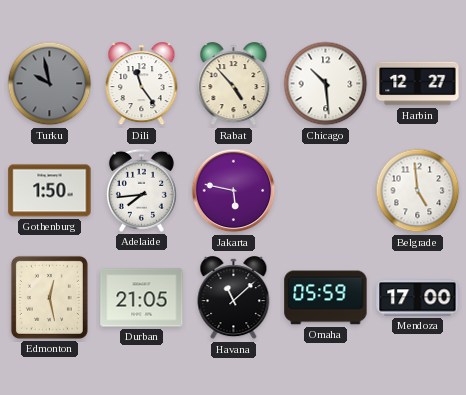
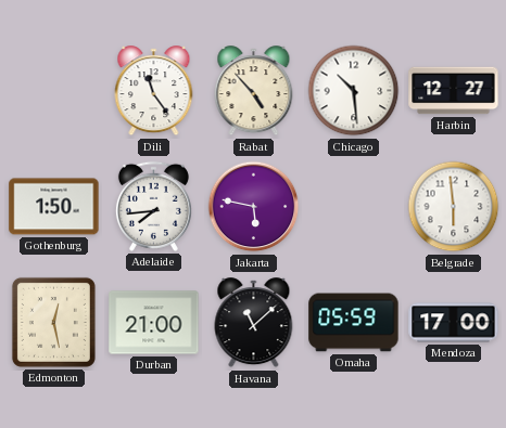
Turku: 9:58 -> none (50, 84)
Belgrade: 4:59 -> 5:59 (454, 207)
Durban: 21:05 -> 21:00 (154, 323)
